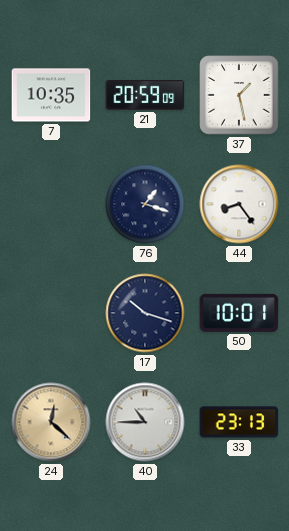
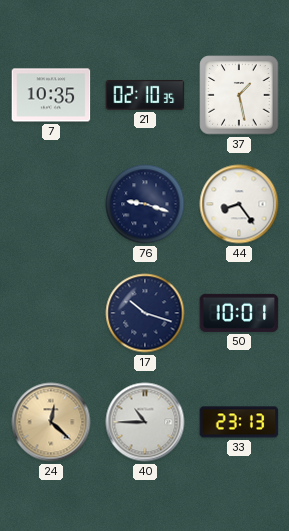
21: 20:59 -> 02:10 (145, 95)
76: 1:18 -> 9:18 (145, 204)
